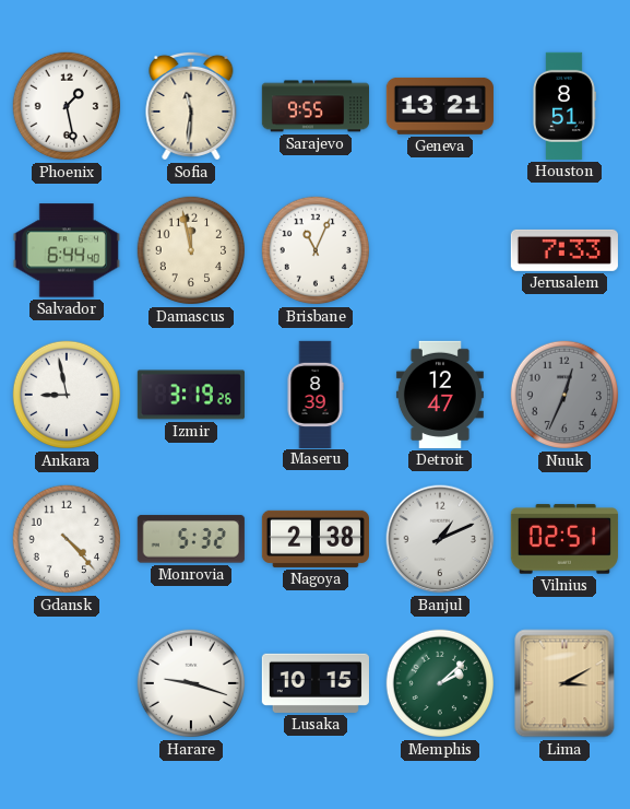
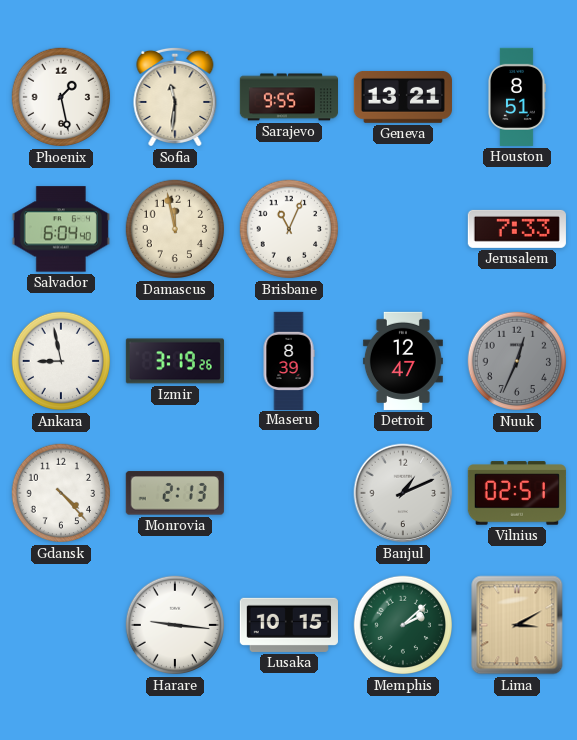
Salvador: 6:44 -> 6:04 (61, 229)
Monrovia: 5:32 -> 2:13 (175, 493)
Nagoya: 2:38 -> none (316, 539)
Harare: 9:18 -> 9:16 (175, 625)
